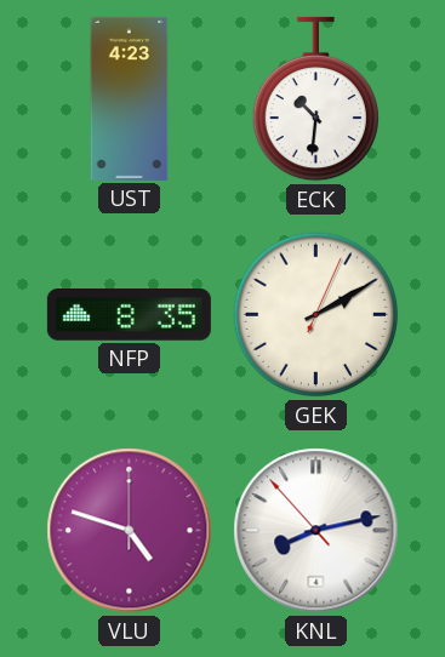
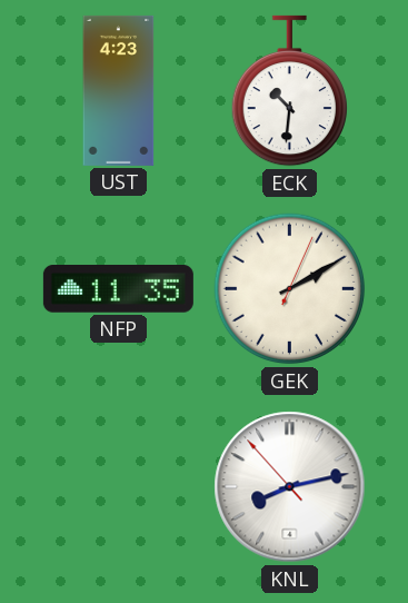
NFP: 8:35 -> 11:35 (118, 289)
VLU: 4:48 -> none (130, 531)
